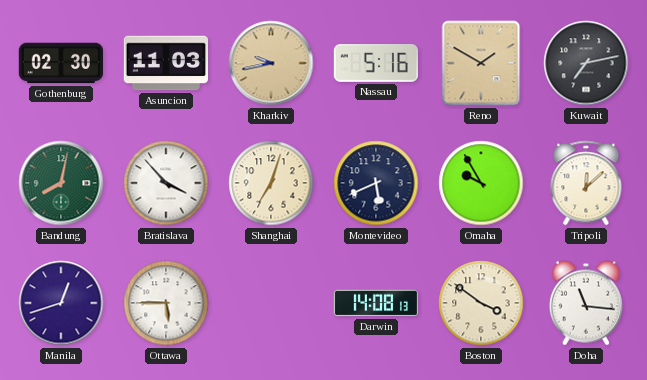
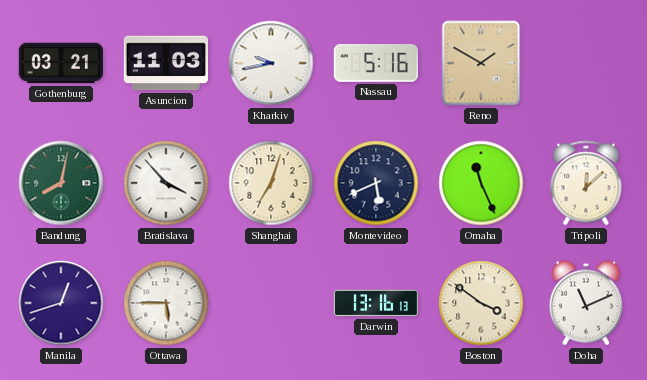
Gothenburg: 02:30 -> 03:21 (60, 63)
Kharkiv dial: champagne -> white (271, 63)
Kuwait: 7:13 -> none (586, 63)
Omaha: 9:55 -> 11:26 (481, 183)
Darwin: 14:08 -> 13:16 (376, 303)
Doha: 11:16 -> 11:11 (586, 303)
